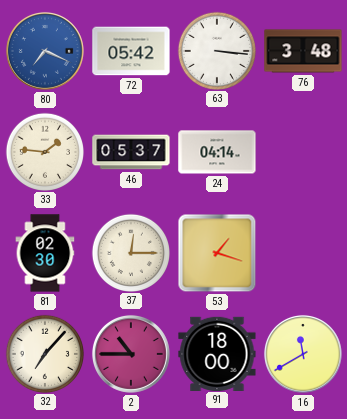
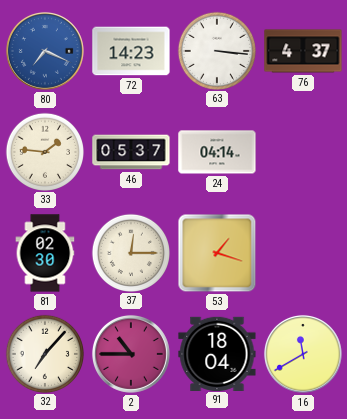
72: 05:42 -> 14:23 (131, 51)
76: 3:48 -> 4:37 (303, 51)
91: 18:00 -> 18:04 (217, 353)
